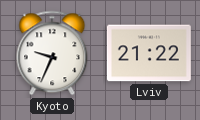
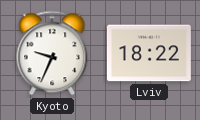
Lviv: 21:22 -> 18:22 (149, 53)
